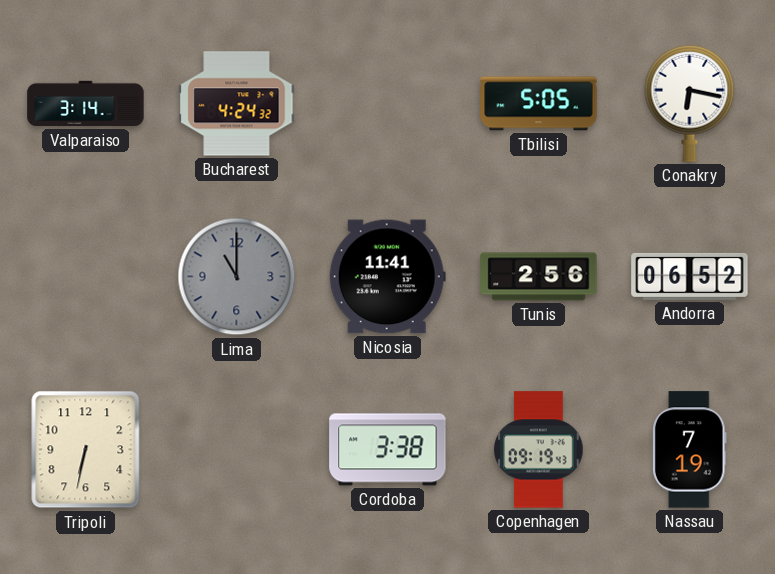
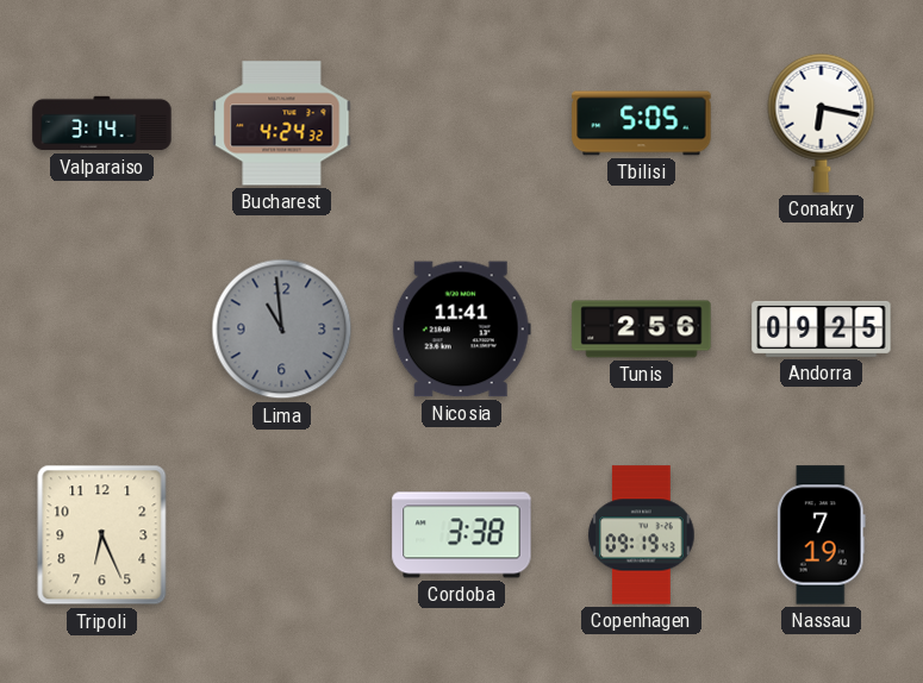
Lima: 11:00 -> 10:59 (282, 330)
Andorra: 06:52 -> 09:25 (822, 328)
Tripoli: 6:32 -> 6:26 (102, 535)
